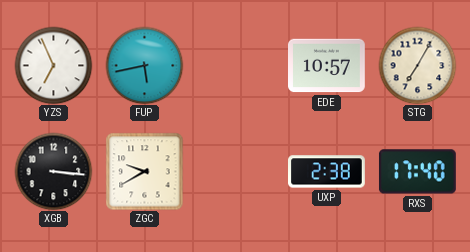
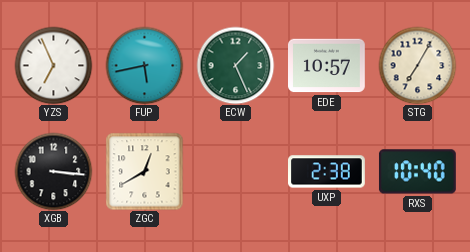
ECW: none -> 1:26 (235, 65)
ZGC: 9:40 -> 12:40 (144, 171)
RXS: 17:40 -> 10:40 (417, 172)
